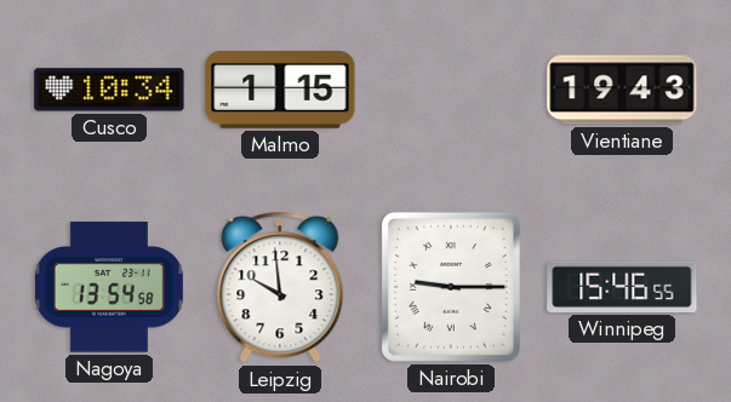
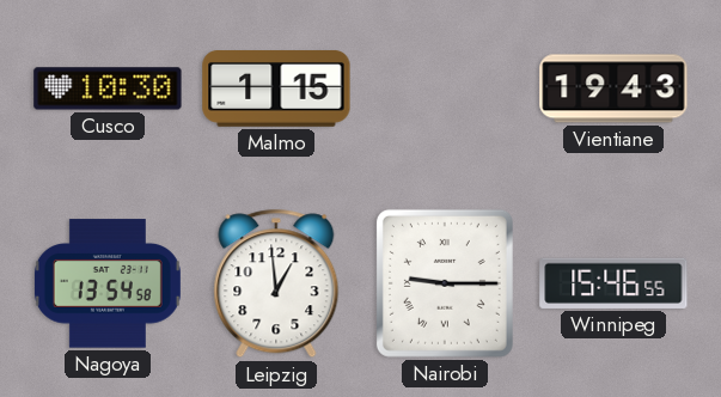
Cusco: 10:34 -> 10:30 (108, 88)
Leipzig: 9:59 -> 12:59 (276, 283)
